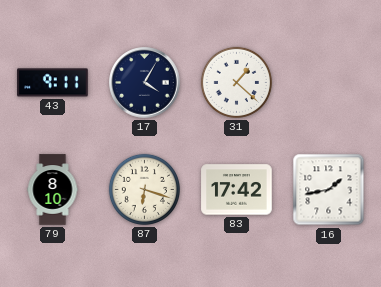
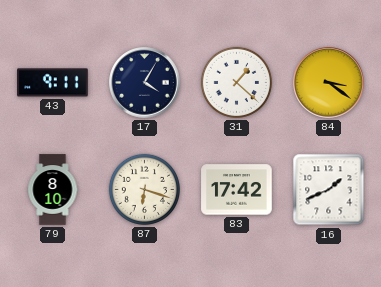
84: none -> 3:21 (329, 83)
16: 1:43 -> 1:41 (329, 190)
